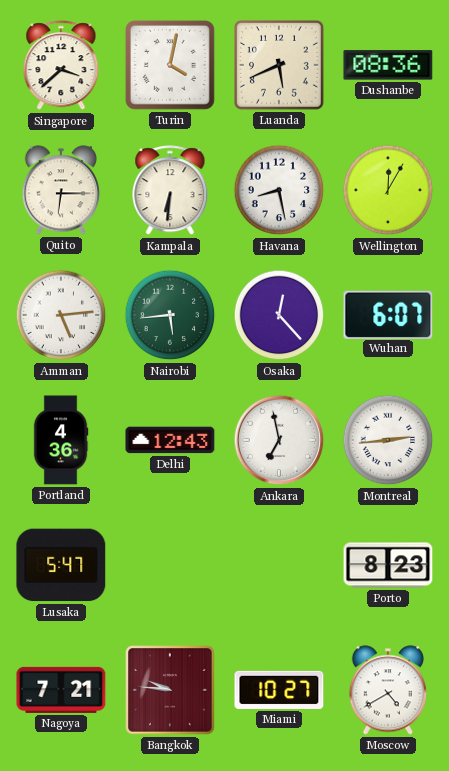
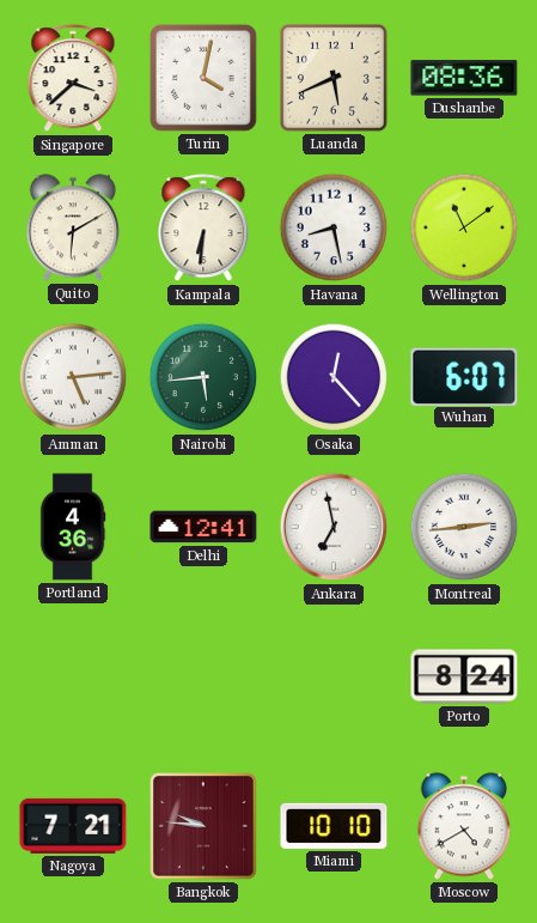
Quito: 6:15 -> 6:10 (72, 227)
Wellington: 12:05 -> 11:09 (464, 227)
Delhi: 12:43 -> 12:41 (203, 527)
Lusaka: 5:47 -> none (61, 565)
Porto: 8:23 -> 8:24 (464, 676)
Miami: 10:27 -> 10:10 (334, 826)
